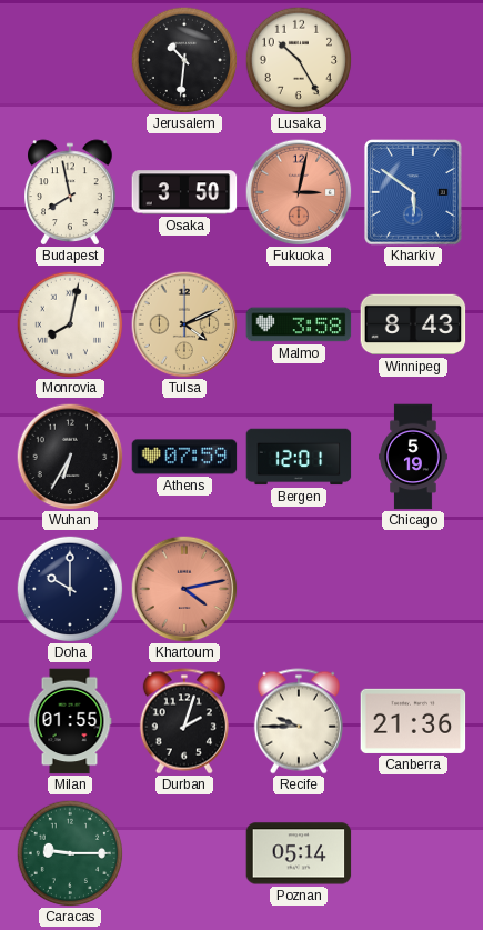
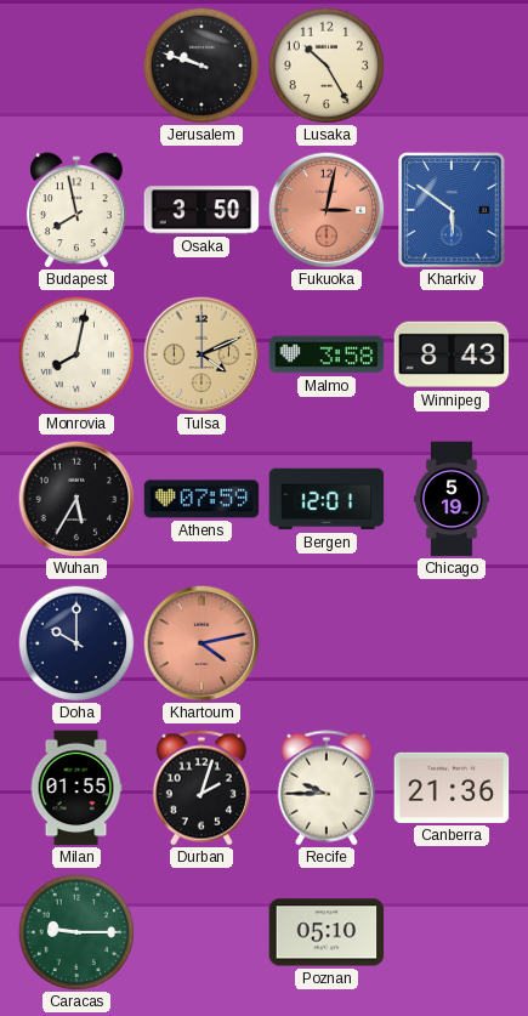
Jerusalem: 10:31 -> 9:48 (201, 66)
Wuhan: 6:35 -> 5:35 (76, 499)
Poznan: 05:14 -> 05:10 (327, 932)
